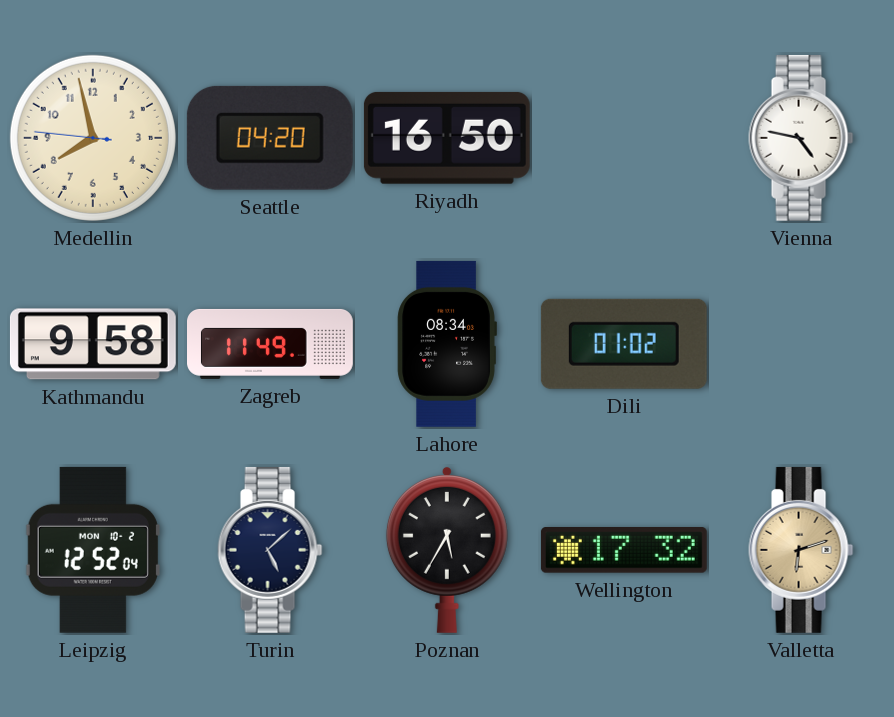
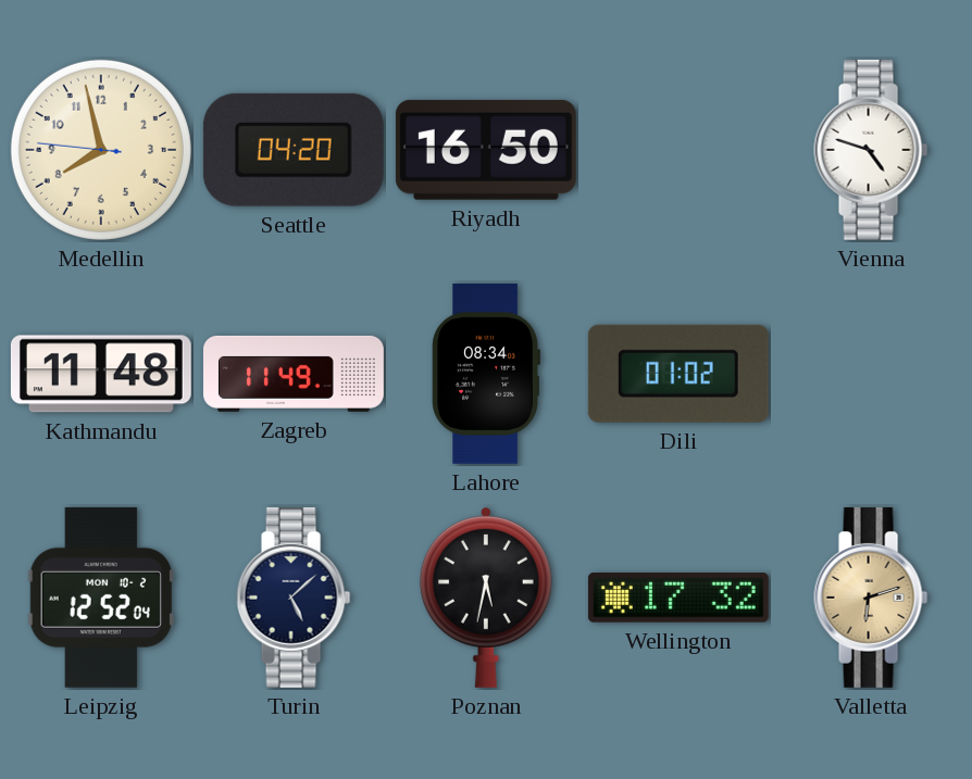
Vienna: 4:47 -> 4:48 (871, 150)
Kathmandu: 9:58 -> 11:48 (101, 374)
Poznan: 5:35 -> 5:32 (486, 596)
